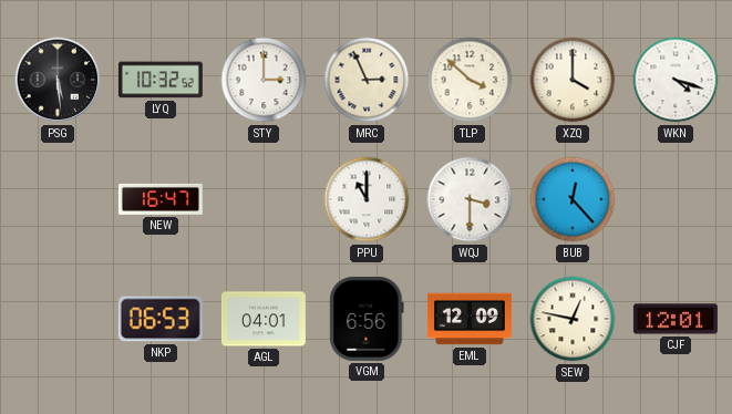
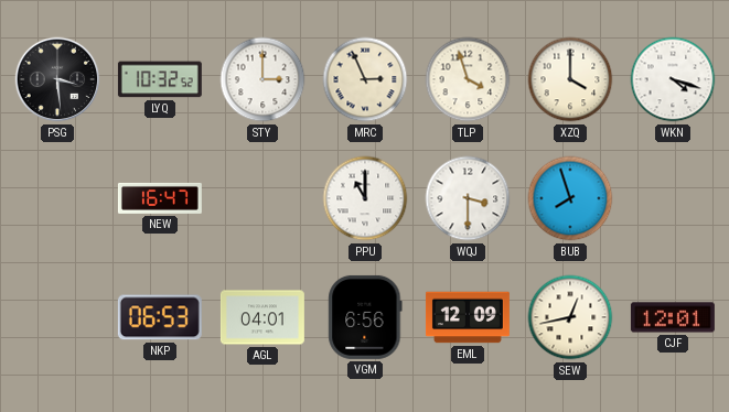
PSG: 5:29 -> 3:29 (57, 79)
TLP: 3:52 -> 3:57 (468, 79)
BUB: 12:23 -> 7:57 (570, 198)
SEW: 12:47 -> 12:43 (570, 317)
